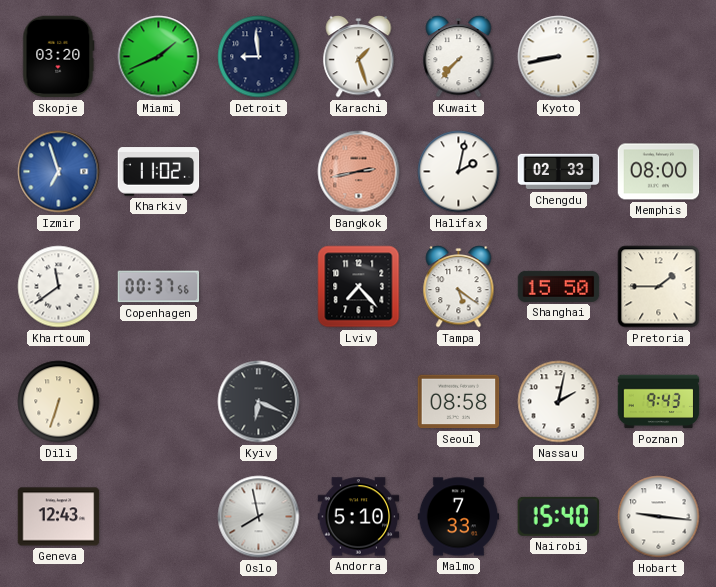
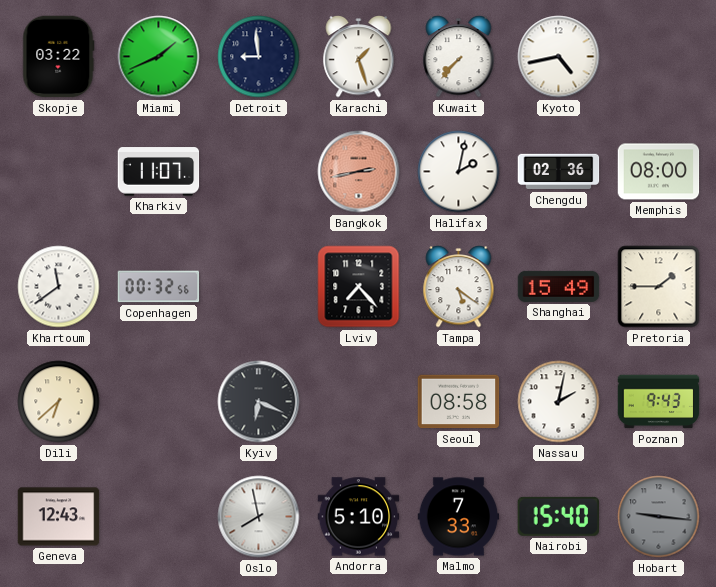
Skopje: 03:20 -> 03:22 (59, 57)
Kyoto: 8:43 -> 4:43 (559, 57)
Izmir: 6:57 -> none (59, 172)
Kharkiv: 11:02 -> 11:07 (159, 172)
Chengdu: 02:33 -> 02:36 (559, 172)
Copenhagen: 00:37 -> 00:32 (159, 287)
Shanghai: 15:50 -> 15:49 (559, 286)
Dili: 6:33 -> 6:38 (59, 402)
Hobart dial: white -> grey (659, 517)
